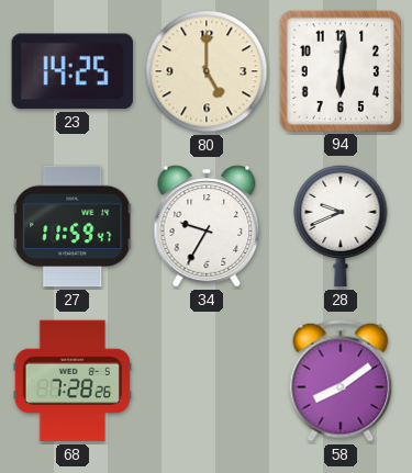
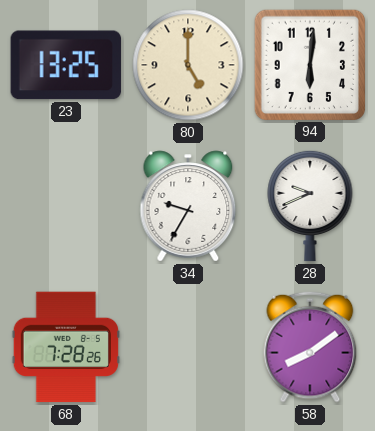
23: 14:25 -> 13:25 (66, 65)
27: 11:59 -> none (73, 226)
